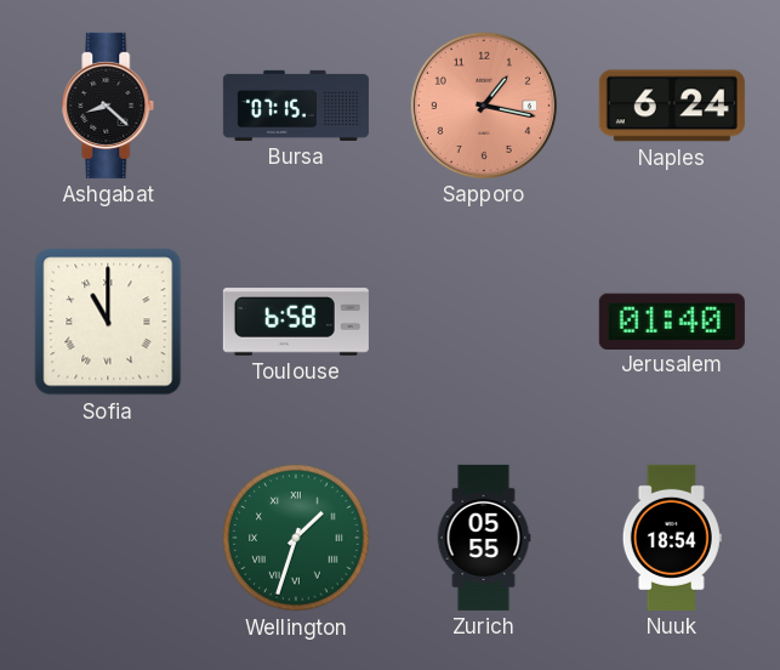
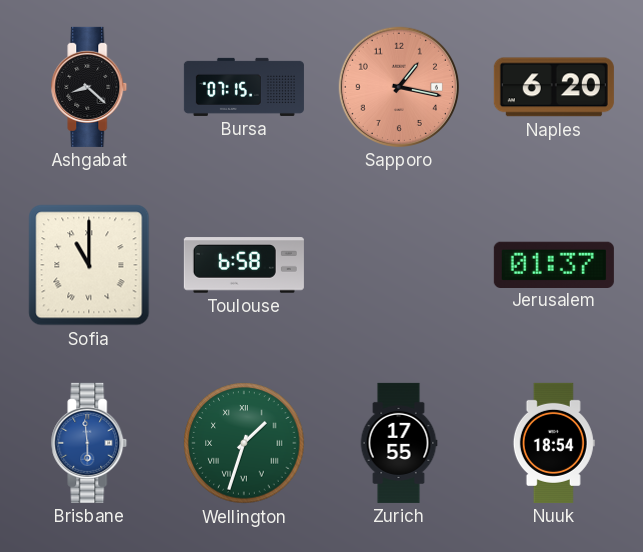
Naples: 6:24 -> 6:20 (554, 87)
Jerusalem: 01:40 -> 01:37 (554, 264)
Brisbane: none -> 5:59 (89, 443)
Zurich: 05:55 -> 17:55 (399, 443)
